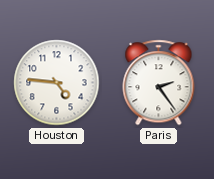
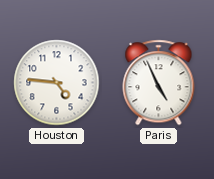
Paris: 2:24 -> 4:56 (159, 83)
